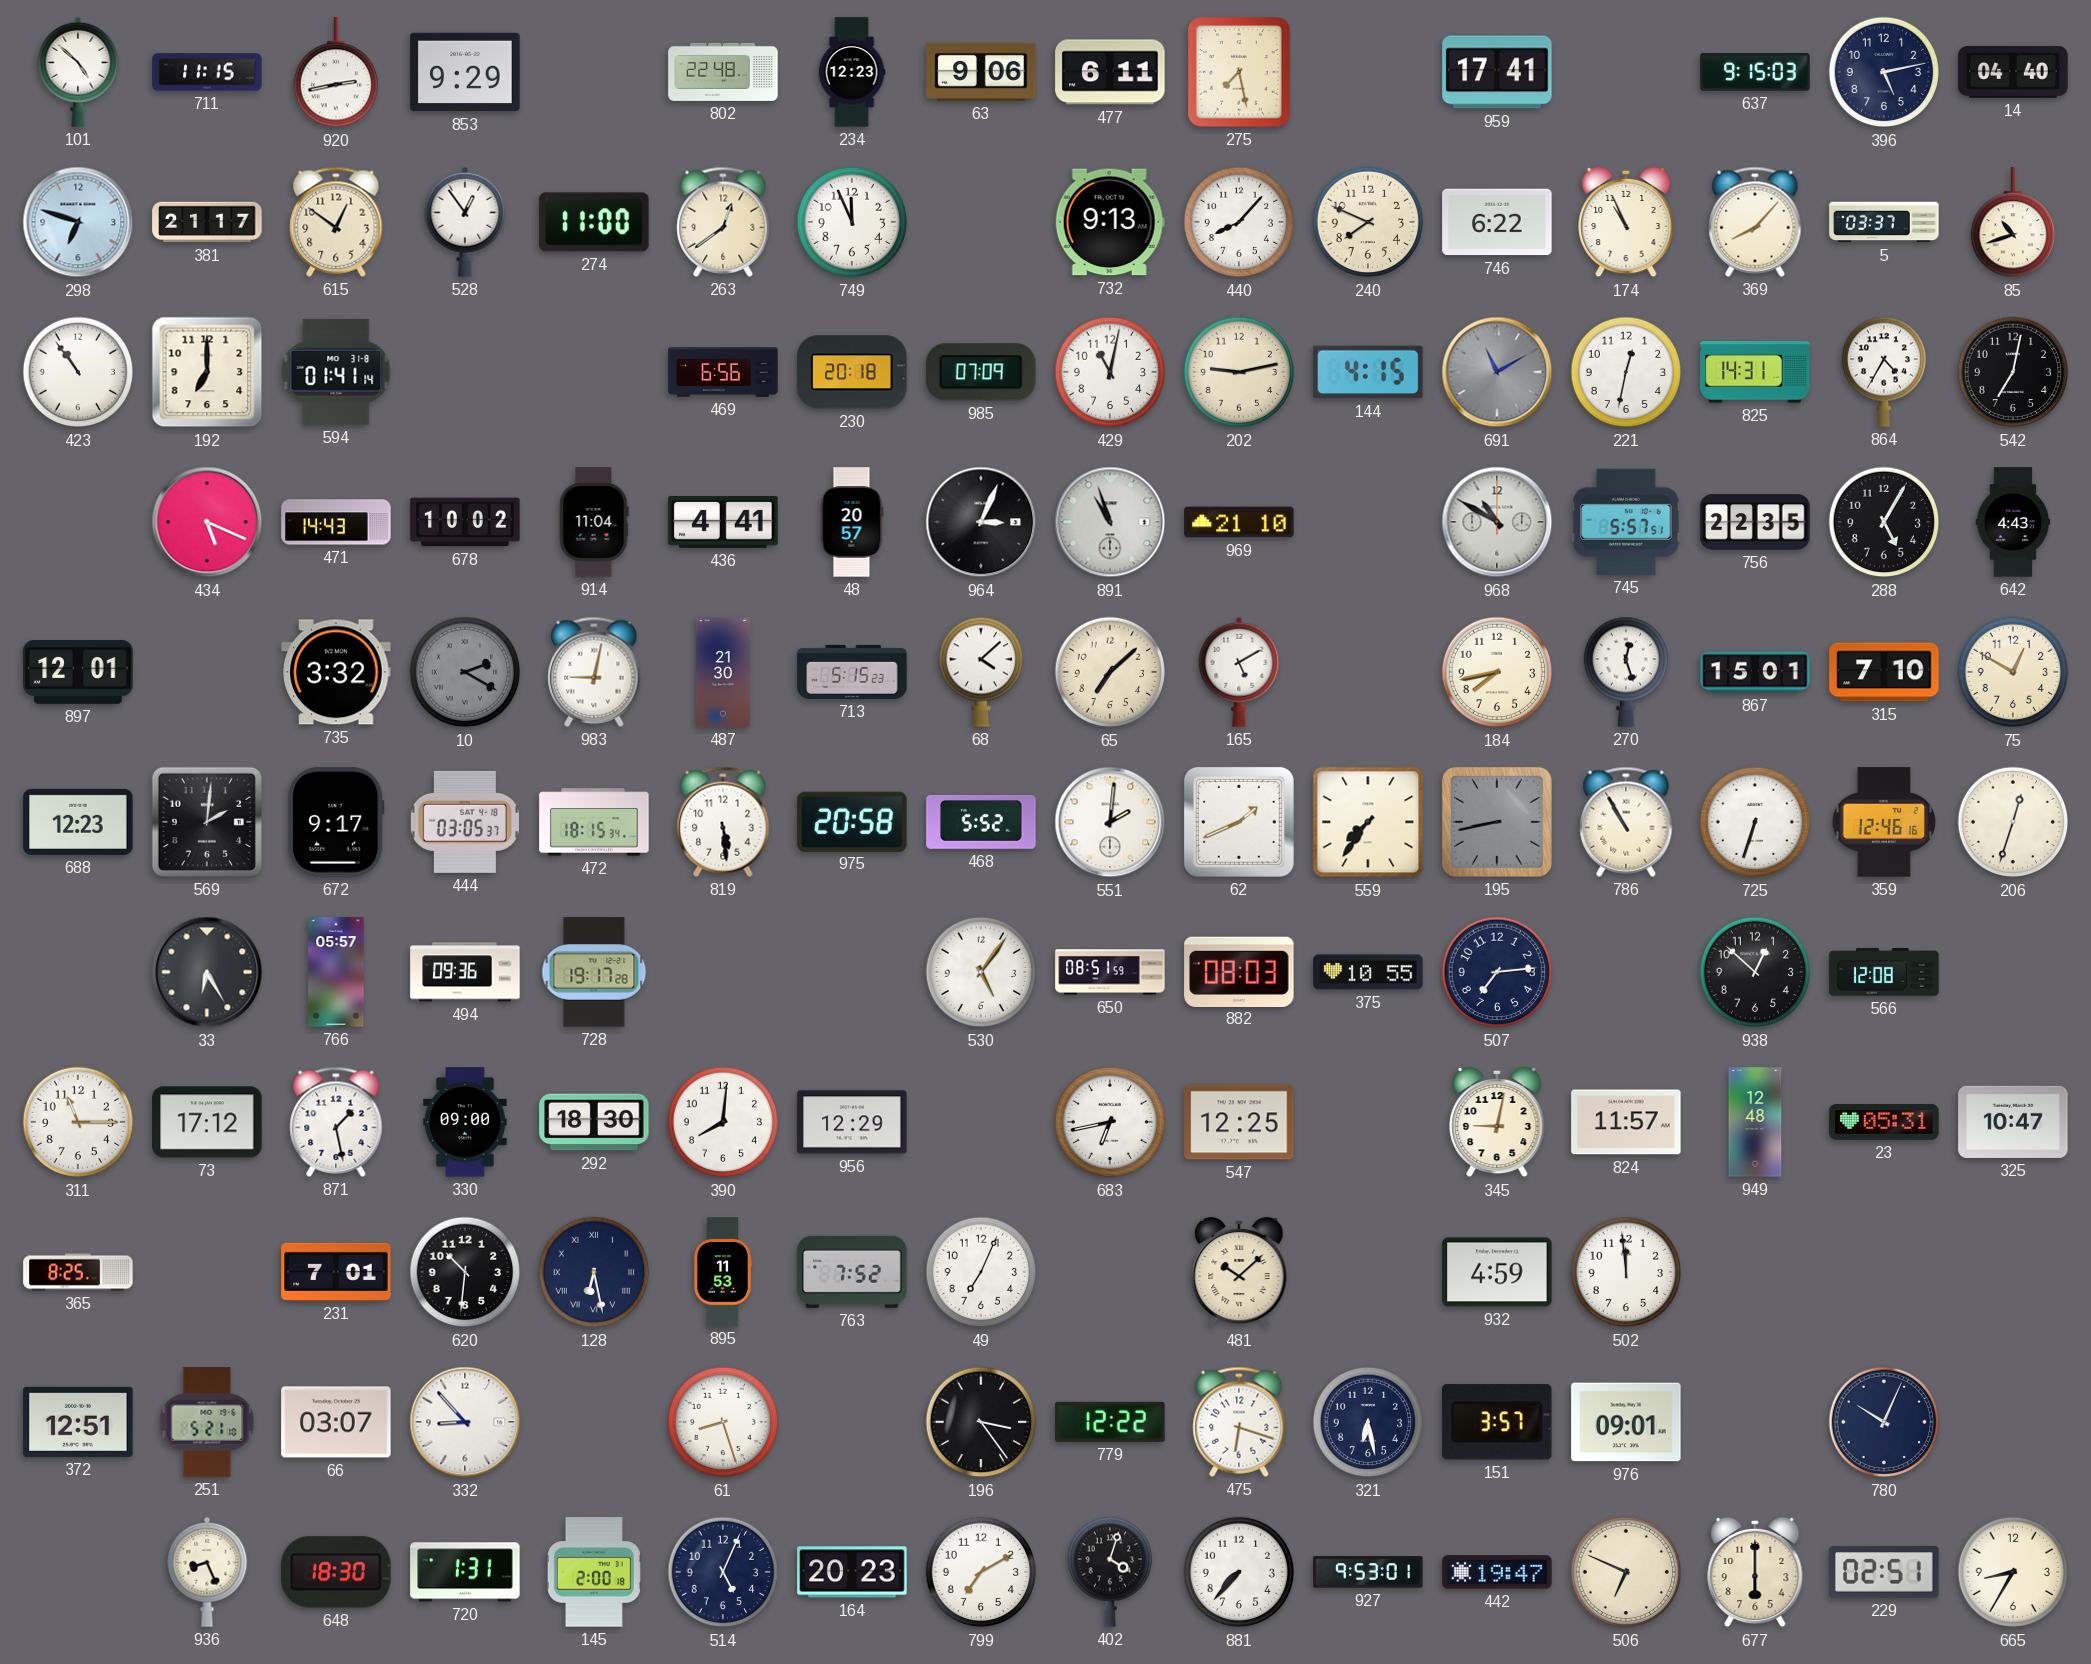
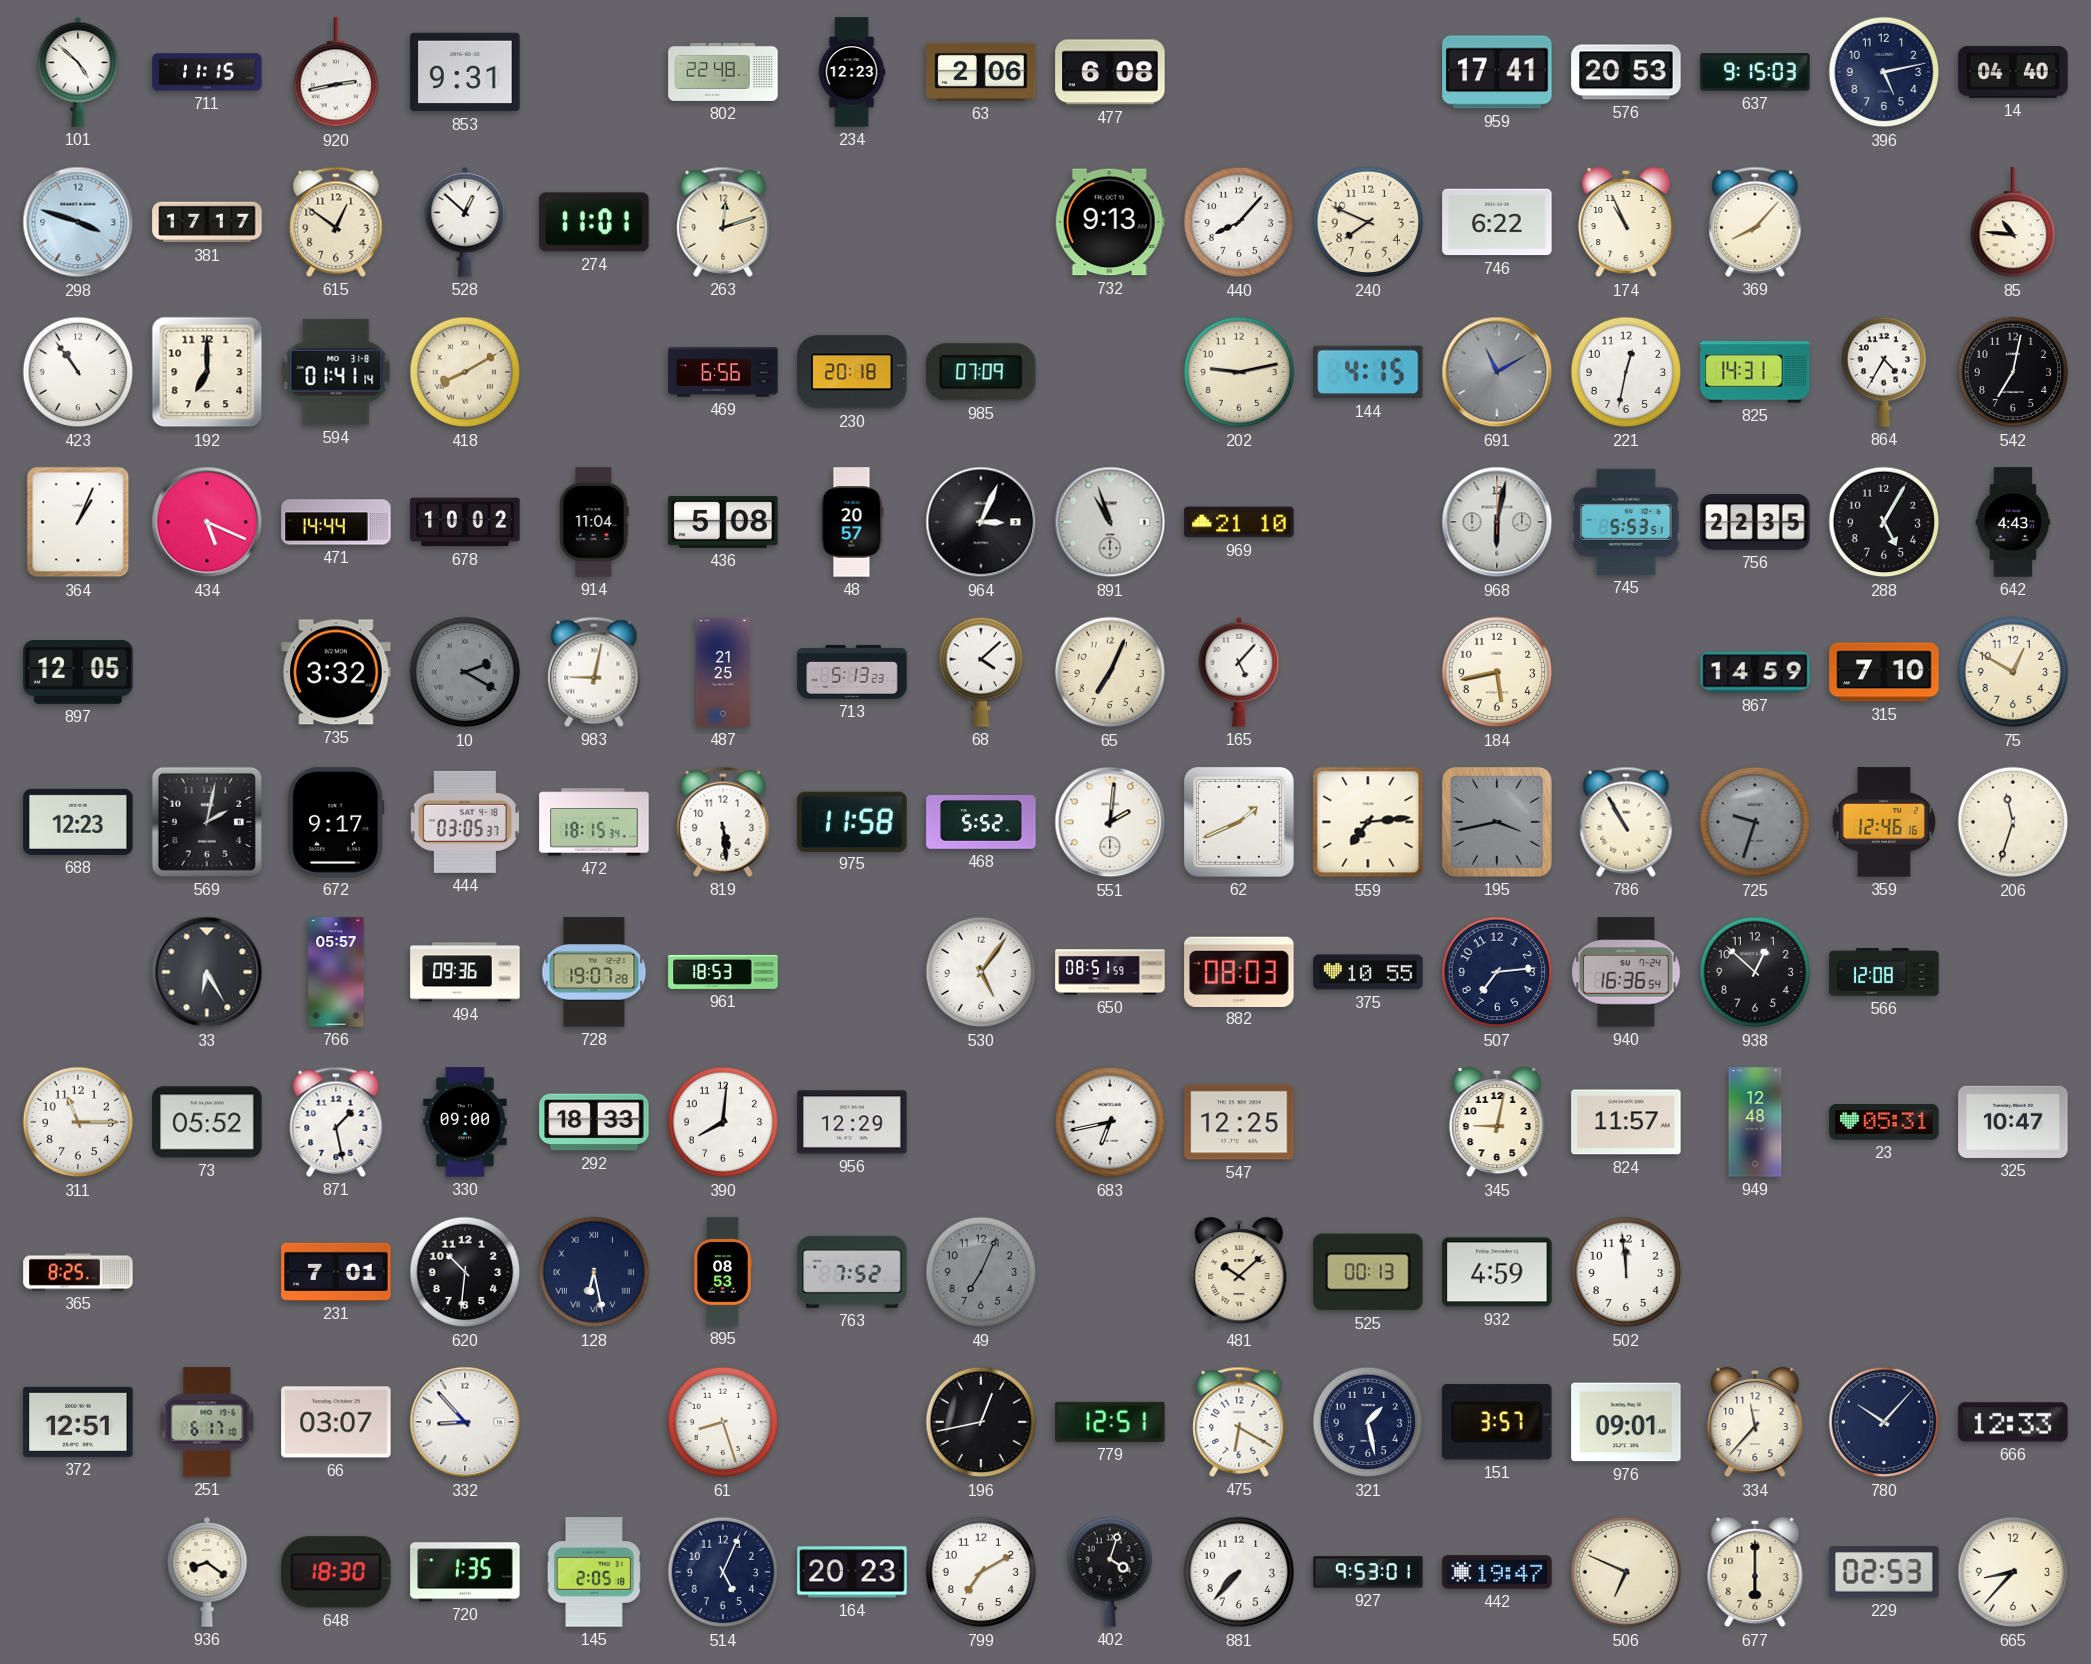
853: 9:29 -> 9:31 (465, 72)
63: 9:06 -> 2:06 (981, 72)
477: 6:11 -> 6:08 (1110, 72)
275: 7:28 -> none (1239, 72)
576: none -> 20:53 (1626, 72)
298: 6:48 -> 3:48 (78, 222)
381: 21:17 -> 17:17 (207, 222)
528: 12:54 -> 12:52 (465, 222)
274: 11:00 -> 11:01 (594, 222)
263: 12:39 -> 12:12 (723, 222)
749: 11:56 -> none (852, 222)
5: 03:37 -> none (1884, 222)
85: 10:42 -> 10:46 (2012, 223)
418: none -> 8:10 (465, 372)
429: 11:02 -> none (1110, 372)
364: none -> 1:04 (78, 522)
471: 14:43 -> 14:44 (336, 522)
436: 4:41 -> 5:08 (723, 522)
968: 10:50 -> 6:02 (1497, 522)
745: 5:57 -> 5:53 (1626, 522)
897: 12:01 -> 12:05 (78, 672)
487: 21:30 -> 21:25 (723, 672)
713: 5:15 -> 5:13 (852, 672)
65: 7:08 -> 7:04 (1110, 672)
165: 5:10 -> 5:07 (1239, 672)
184: 7:43 -> 5:43 (1497, 672)
270: 12:27 -> none (1625, 672)
867: 15:01 -> 14:59 (1755, 672)
569: 2:01 -> 2:02 (207, 822)
975: 20:58 -> 11:58 (852, 821)
559: 7:36 -> 7:14 (1368, 822)
195: 8:43 -> 3:43 (1497, 822)
725: 6:33 -> 9:33 (1755, 822)
725 dial: white -> grey (1755, 822)
206: 12:33 -> 11:33 (2013, 822)
728: 19:17 -> 19:07 (594, 972)
961: none -> 18:53 (723, 972)
940: none -> 16:36 (1626, 972)
73: 17:12 -> 05:52 (207, 1122)
292: 18:30 -> 18:33 (594, 1122)
895: 11:53 -> 08:53 (722, 1272)
49 dial: white -> grey (981, 1272)
525: none -> 00:13 (1368, 1272)
251: 5:21 -> 6:17 (207, 1422)
196: 3:24 -> 12:43 (981, 1422)
779: 12:22 -> 12:51 (1110, 1422)
475: 6:18 -> 6:20 (1239, 1422)
321: 6:28 -> 1:28 (1368, 1422)
334: none -> 11:37 (1755, 1422)
780: 10:04 -> 10:07 (1884, 1422)
666: none -> 12:33 (2013, 1422)
936: 8:26 -> 8:21 (207, 1572)
720: 1:31 -> 1:35 (465, 1572)
145: 2:00 -> 2:05 (594, 1572)
229: 02:51 -> 02:53 (1884, 1572)
665: 8:35 -> 8:37 (2013, 1572)
